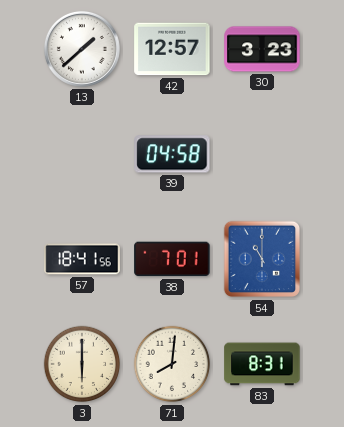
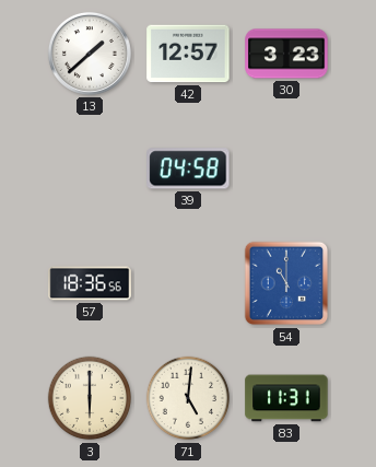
57: 18:41 -> 18:36 (90, 283)
38: 7:01 -> none (172, 259)
71: 8:01 -> 5:01 (188, 398)
83: 8:31 -> 11:31 (286, 398)
